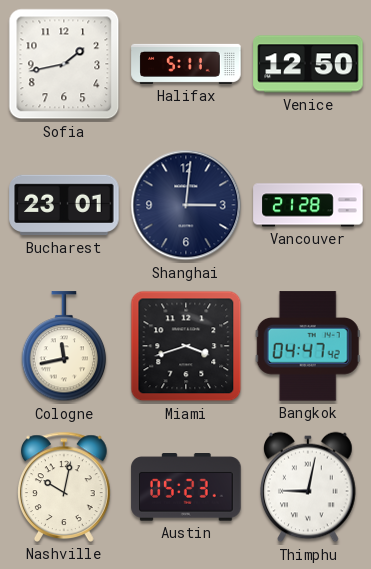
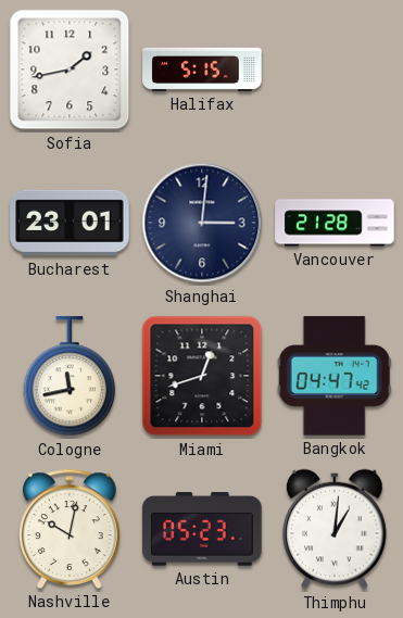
Halifax: 5:11 -> 5:15 (202, 70)
Venice: 12:50 -> none (308, 64)
Miami: 3:42 -> 12:42 (202, 376)
Thimphu: 9:02 -> 1:01 (336, 529)
